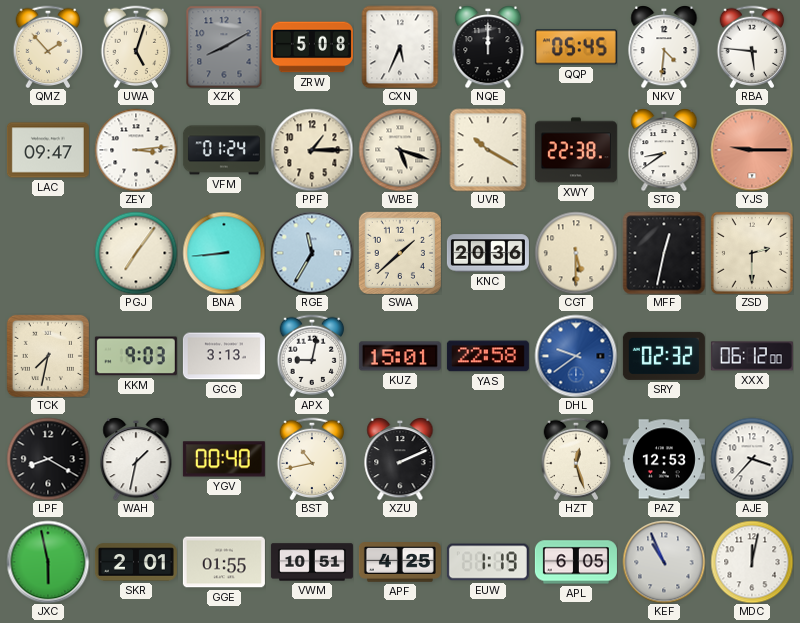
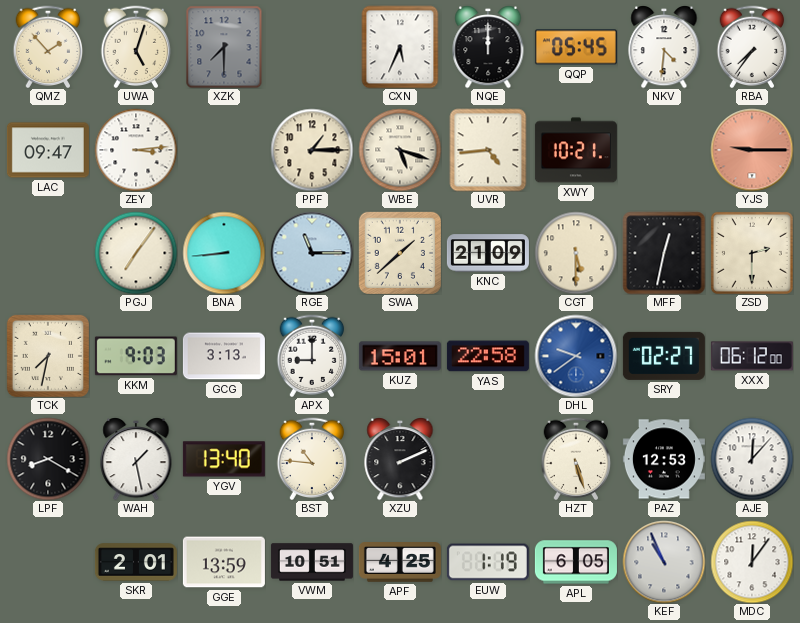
XZK: 8:10 -> 7:30 (224, 47)
ZRW: 5:08 -> none (312, 47)
RBA: 5:46 -> 7:36 (752, 47)
VFM: 01:24 -> none (224, 150)
UVR: 10:20 -> 4:44 (488, 150)
XWY: 22:38 -> 10:21 (576, 150)
STG: 8:39 -> none (664, 150)
RGE: 11:35 -> 11:15 (312, 253)
KNC: 20:36 -> 21:09 (488, 253)
APX: 9:02 -> 9:00 (312, 356)
SRY: 02:32 -> 02:27 (664, 356)
WAH: 1:32 -> 1:28 (136, 459)
YGV: 00:40 -> 13:40 (224, 459)
BST: 10:43 -> 10:46 (312, 459)
HZT: 12:27 -> 5:27 (576, 459)
AJE: 3:37 -> 12:07 (752, 459)
JXC: 5:58 -> none (48, 562)
GGE: 01:55 -> 13:59 (224, 562)
MDC: 12:02 -> 12:06 (752, 562)
